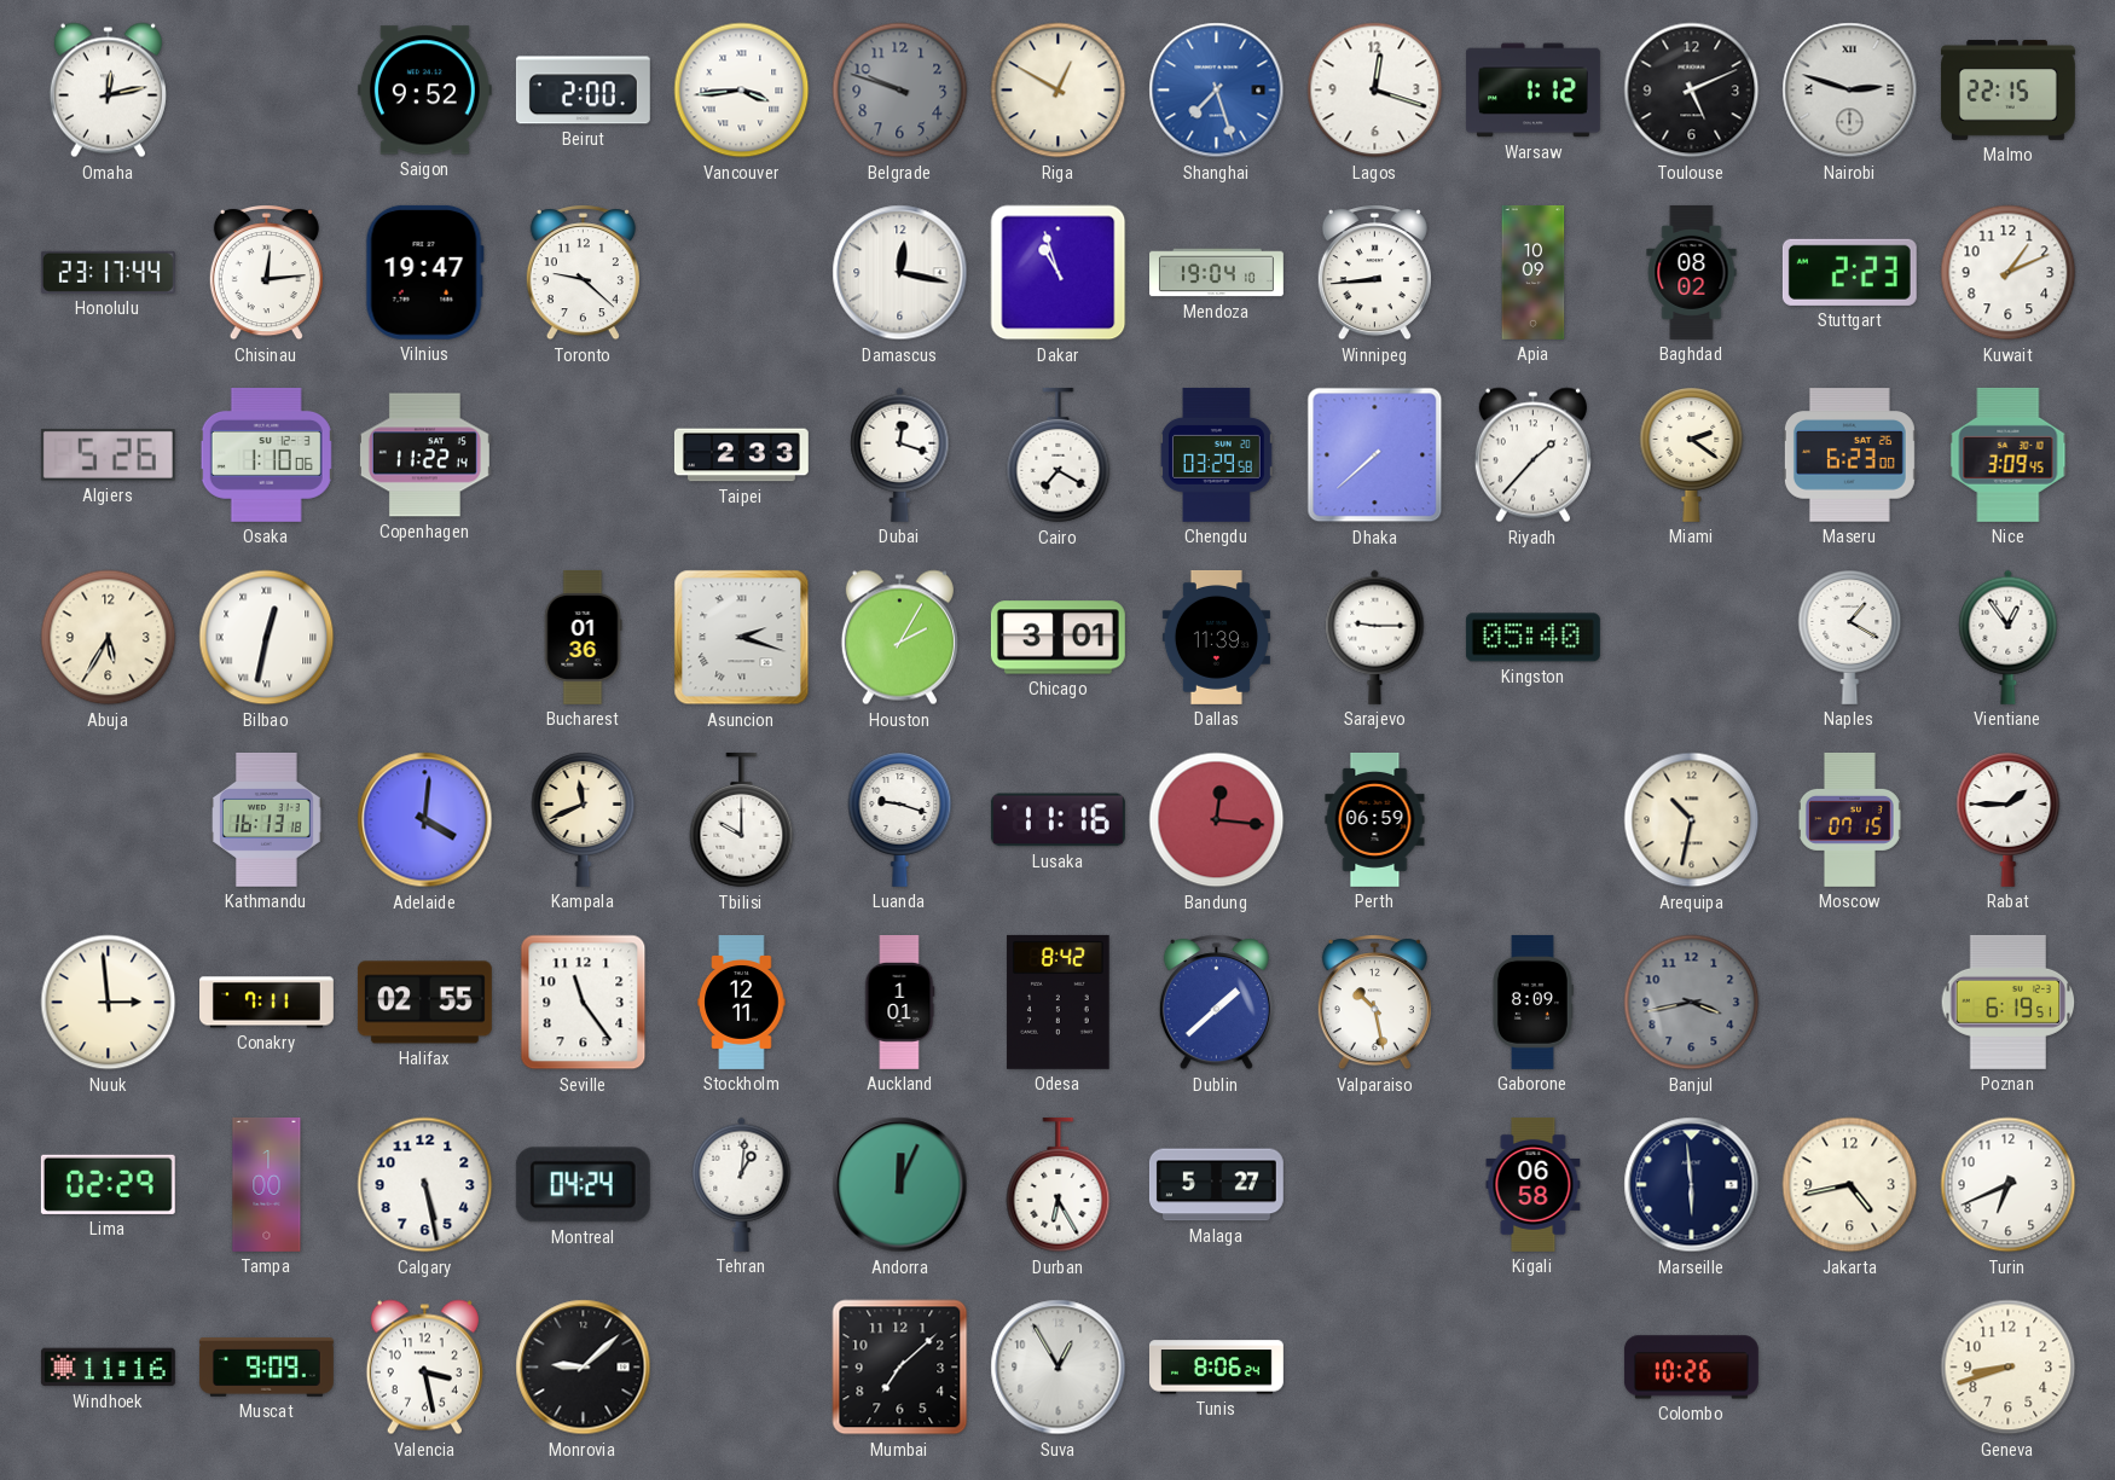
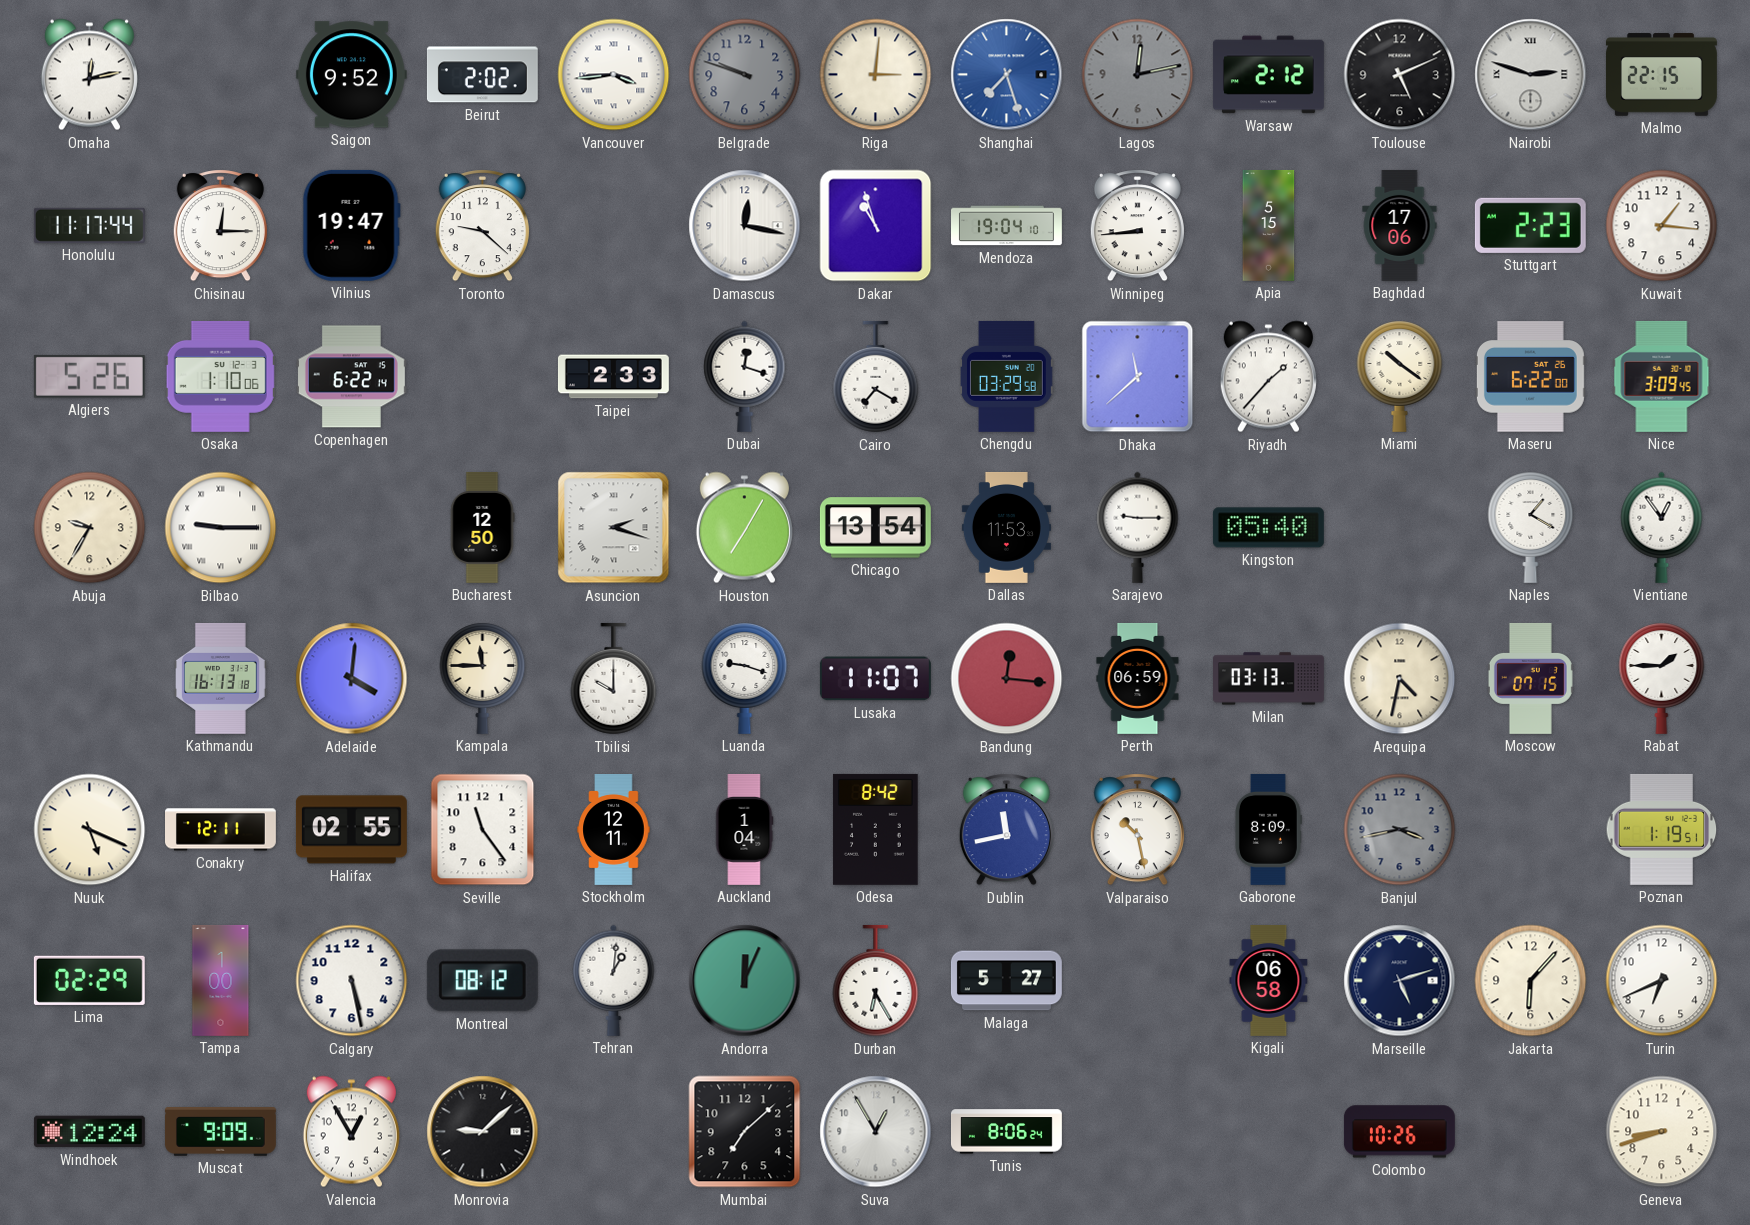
Beirut: 2:00 -> 2:02 (482, 75)
Riga: 12:50 -> 3:01 (876, 75)
Lagos: 12:18 -> 12:13 (1138, 75)
Lagos dial: white -> grey (1138, 75)
Warsaw: 1:12 -> 2:12 (1268, 75)
Honolulu: 23:17 -> 11:17 (89, 225)
Chisinau: 12:14 -> 12:15 (220, 226)
Apia: 10:09 -> 5:15 (1269, 225)
Baghdad: 08:02 -> 17:06 (1400, 225)
Kuwait: 1:11 -> 1:16 (1662, 226)
Copenhagen: 11:22 -> 6:22 (351, 377)
Dhaka: 7:38 -> 11:38 (1138, 377)
Miami: 2:21 -> 10:21 (1400, 376)
Maseru: 6:23 -> 6:22 (1530, 377)
Abuja: 5:35 -> 9:35 (90, 528)
Bilbao: 12:32 -> 9:15 (221, 528)
Bucharest: 01:36 -> 12:50 (482, 527)
Houston: 2:05 -> 7:05 (744, 528)
Chicago: 3:01 -> 13:54 (875, 528)
Dallas: 11:39 -> 11:53 (1006, 527)
Kampala: 11:41 -> 11:45 (483, 678)
Lusaka: 11:16 -> 11:07 (875, 679)
Milan: none -> 03:13 (1269, 679)
Arequipa: 10:32 -> 4:32 (1400, 679)
Nuuk: 2:59 -> 5:19 (90, 830)
Conakry: 7:11 -> 12:11 (221, 830)
Auckland: 1:01 -> 1:04 (744, 829)
Dublin: 1:38 -> 11:43 (1006, 830)
Poznan: 6:19 -> 1:19 (1662, 829)
Montreal: 04:24 -> 08:12 (482, 981)
Marseille: 5:59 -> 5:12 (1400, 981)
Jakarta: 4:43 -> 6:07 (1531, 981)
Windhoek: 11:16 -> 12:24 (89, 1132)
Valencia: 3:28 -> 12:55 (351, 1132)
